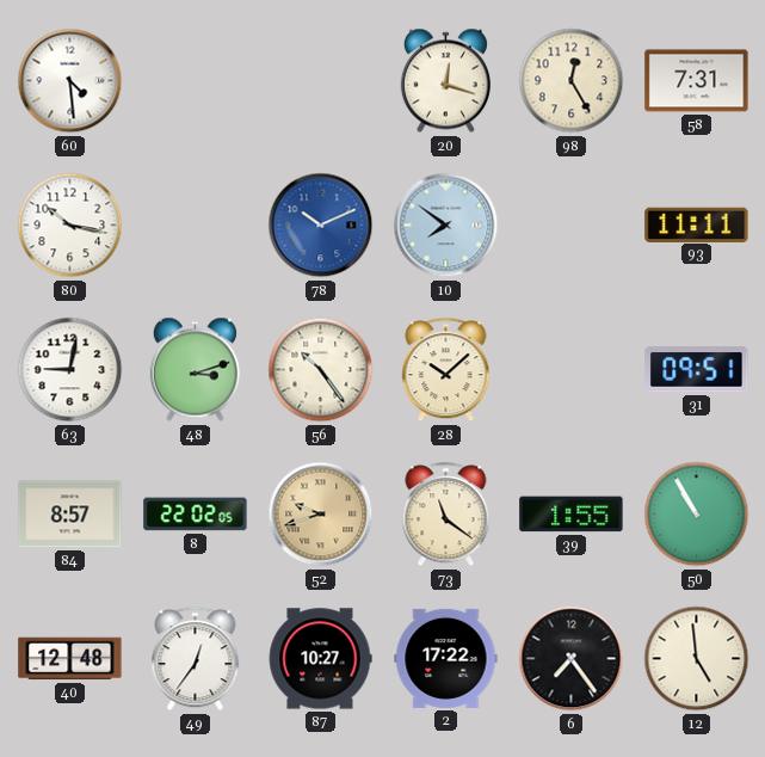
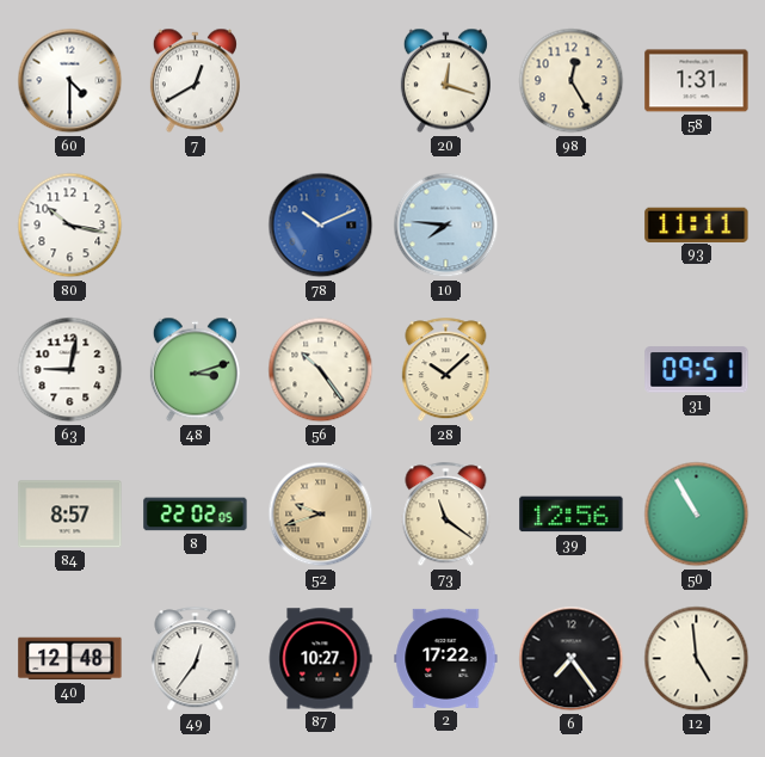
60: 4:29 -> 4:30 (70, 81)
7: none -> 12:40 (195, 81)
58: 7:31 -> 1:31 (697, 81)
10: 7:51 -> 7:46 (446, 226)
39: 1:55 -> 12:56 (572, 515)
